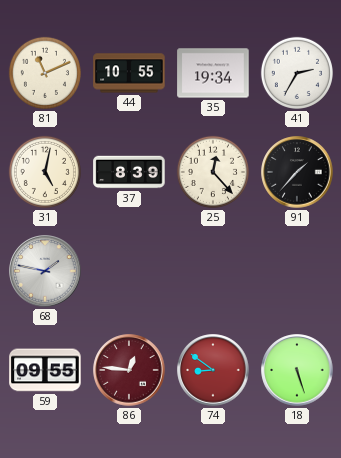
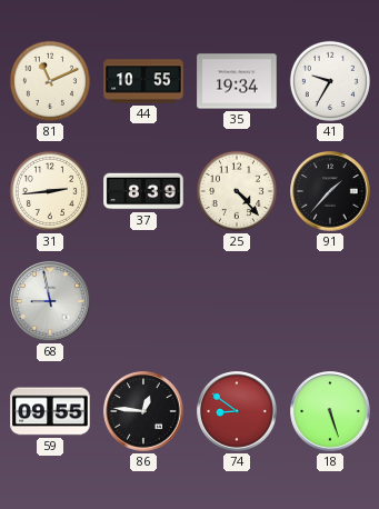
41: 2:35 -> 9:35 (330, 81)
31: 5:02 -> 2:44 (50, 191)
25: 12:23 -> 4:23 (237, 191)
68: 1:47 -> 8:58 (50, 301)
86 dial: burgundy -> black (143, 411)
